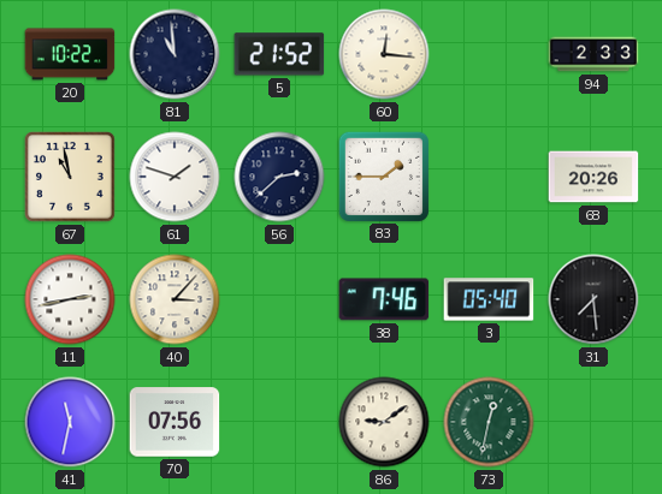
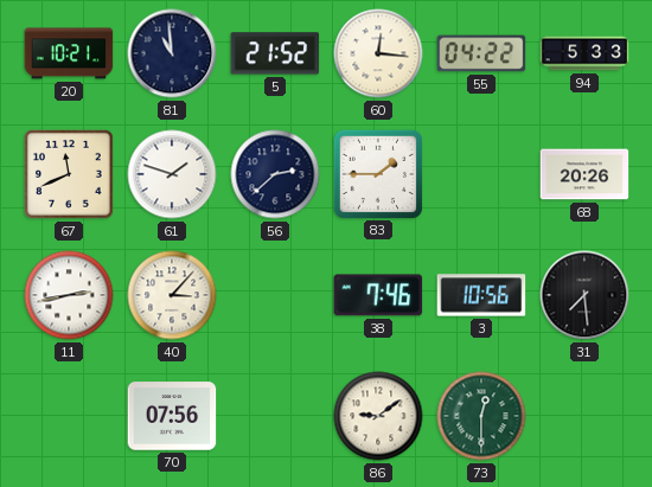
20: 10:22 -> 10:21 (69, 53)
55: none -> 04:22 (481, 53)
94: 2:33 -> 5:33 (584, 53)
67: 10:58 -> 11:41 (70, 175)
3: 05:40 -> 10:56 (481, 295)
41: 11:32 -> none (70, 422)
73: 12:32 -> 12:30 (481, 416)
